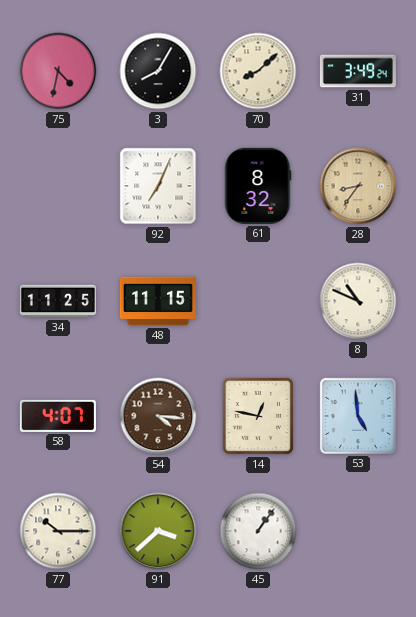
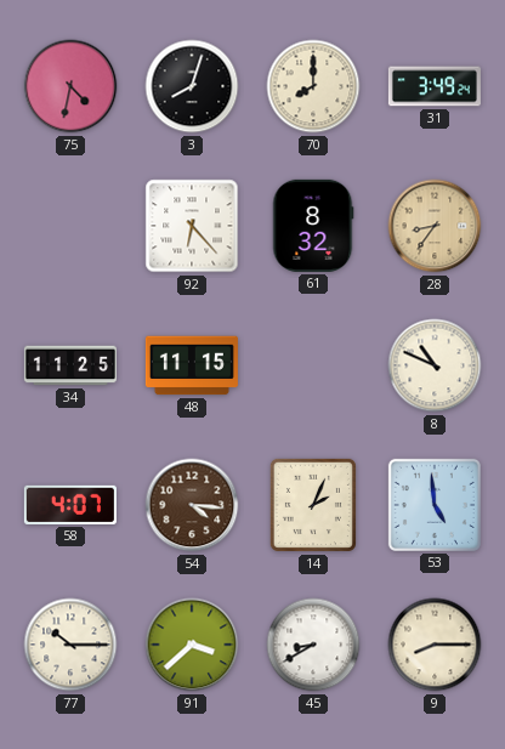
3: 8:05 -> 8:03 (192, 86)
70: 8:08 -> 8:00 (313, 86)
92: 7:04 -> 6:23 (192, 226)
14: 12:47 -> 2:04 (313, 505)
45: 1:06 -> 8:40 (313, 645)
9: none -> 8:15 (435, 645)
